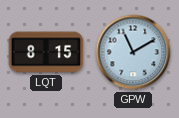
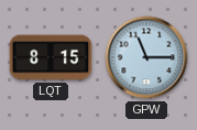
GPW: 11:10 -> 11:15 (146, 57)
